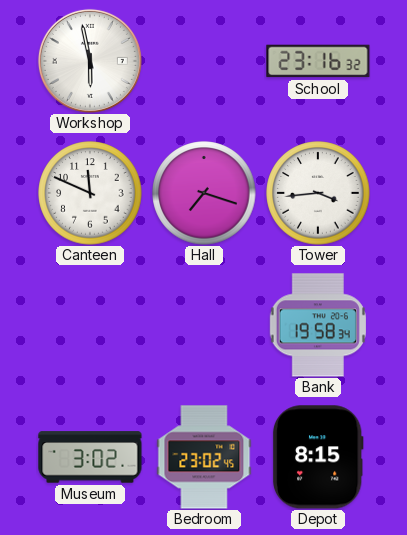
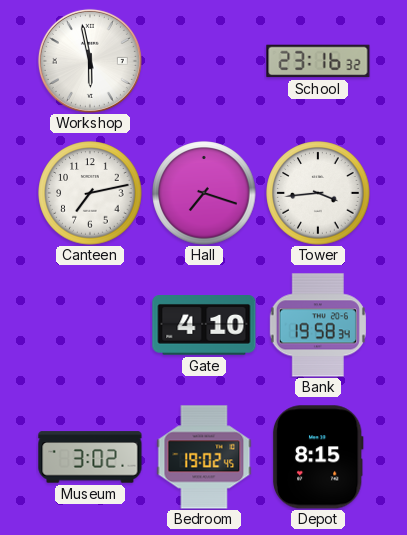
Canteen: 11:49 -> 7:13 (90, 193)
Gate: none -> 4:10 (204, 325)
Bedroom: 23:02 -> 19:02 (204, 457)
